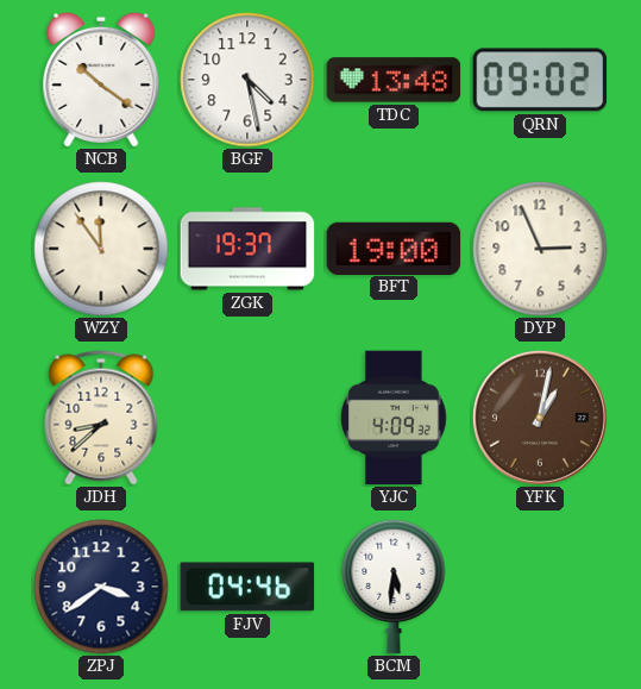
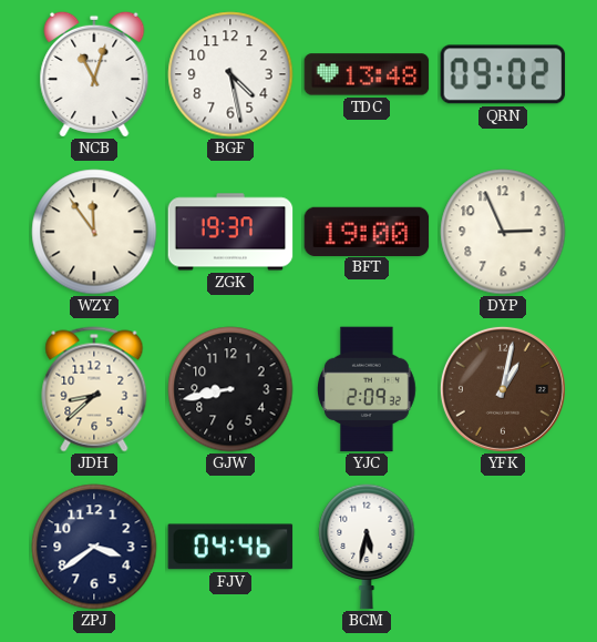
NCB: 10:21 -> 11:03 (94, 73)
GJW: none -> 8:43 (230, 389)
YJC: 4:09 -> 2:09 (368, 389)
BCM: 5:31 -> 5:32 (367, 547)
